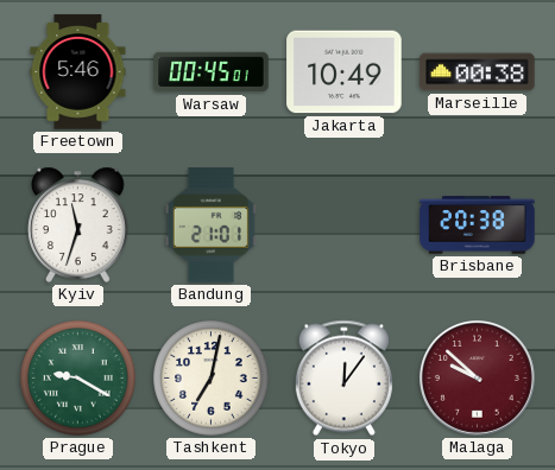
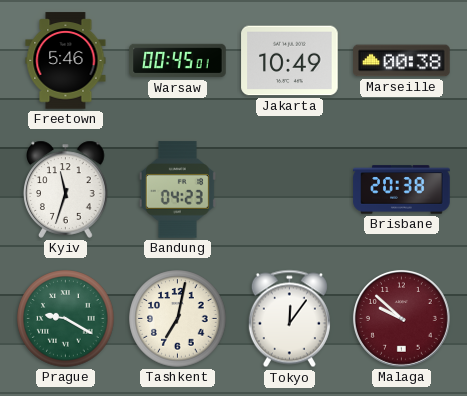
Bandung: 21:01 -> 04:23 (177, 190)
